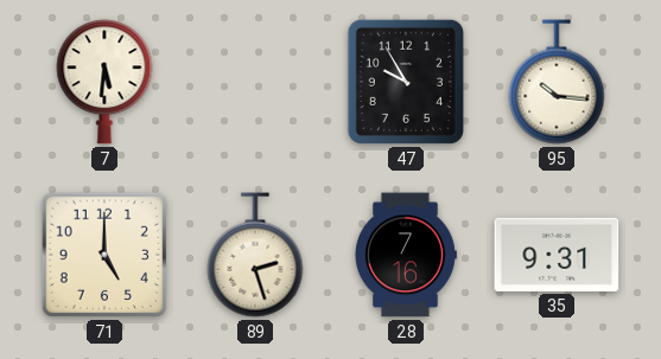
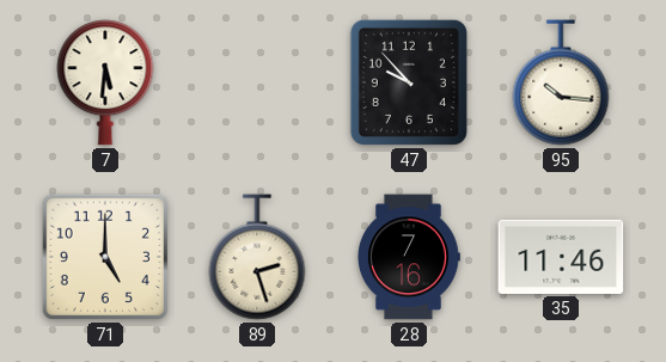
47: 9:55 -> 9:53 (409, 82)
35: 9:31 -> 11:46 (561, 257)
